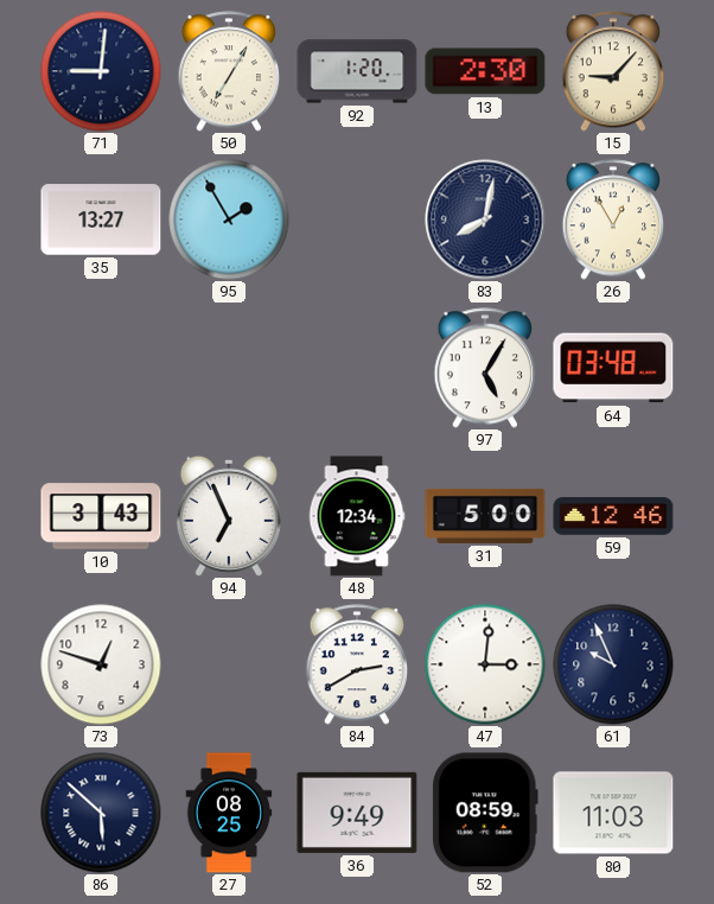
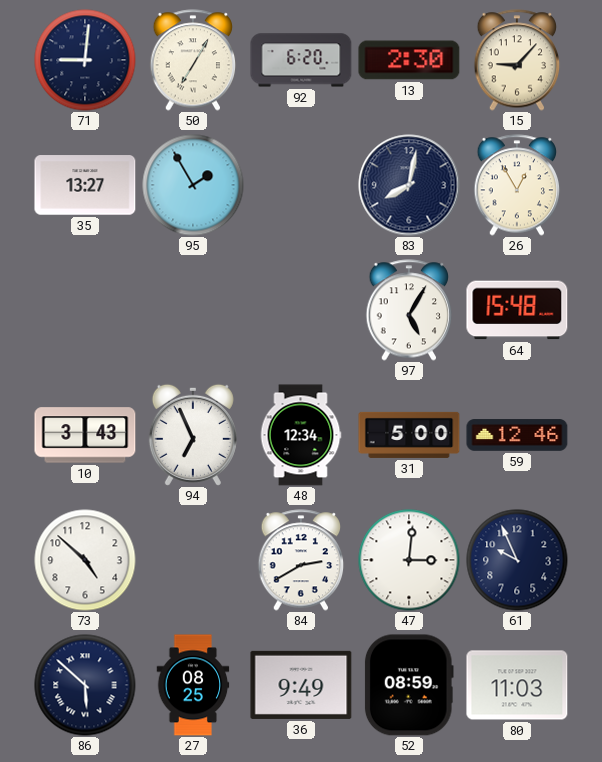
92: 1:20 -> 6:20 (301, 60)
64: 03:48 -> 15:48 (517, 310)
73: 12:48 -> 4:52 (85, 560)
